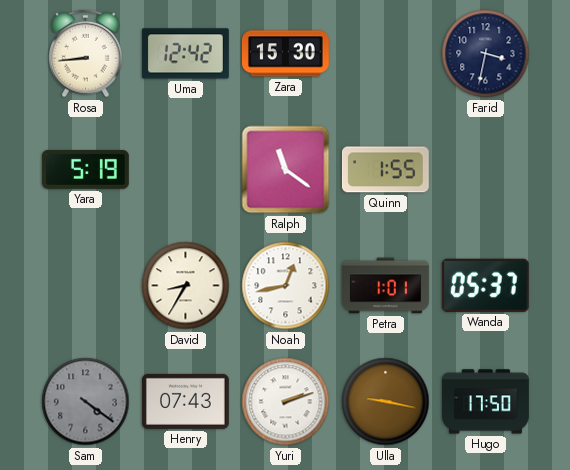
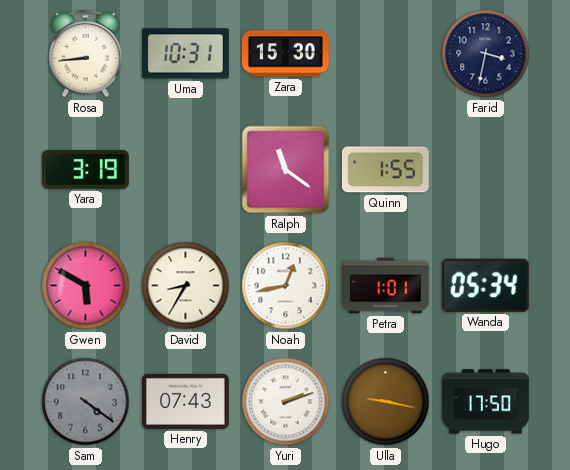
Uma: 12:42 -> 10:31 (185, 54)
Yara: 5:19 -> 3:19 (85, 169)
Gwen: none -> 5:50 (86, 286)
Wanda: 05:37 -> 05:34 (485, 285)
